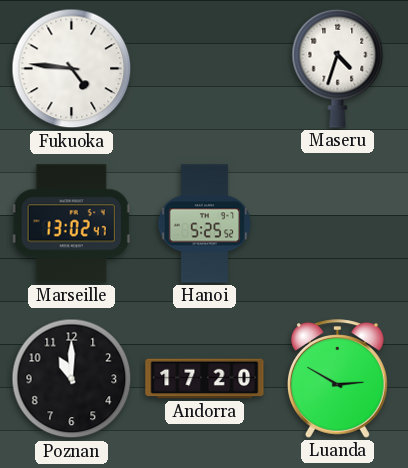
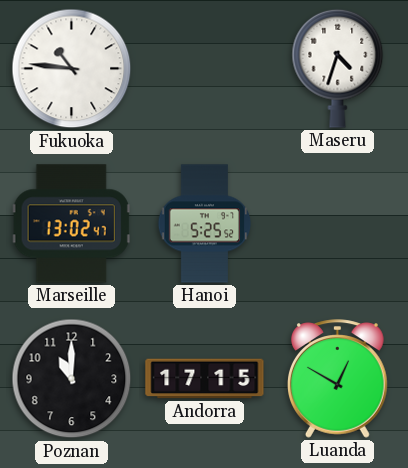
Fukuoka: 4:46 -> 10:46 (72, 69)
Andorra: 17:20 -> 17:15 (205, 379)
Luanda: 2:50 -> 12:50 (338, 379)
